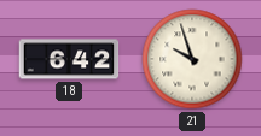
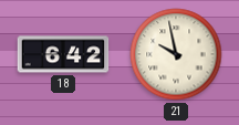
21: 9:57 -> 9:58 (176, 54)
